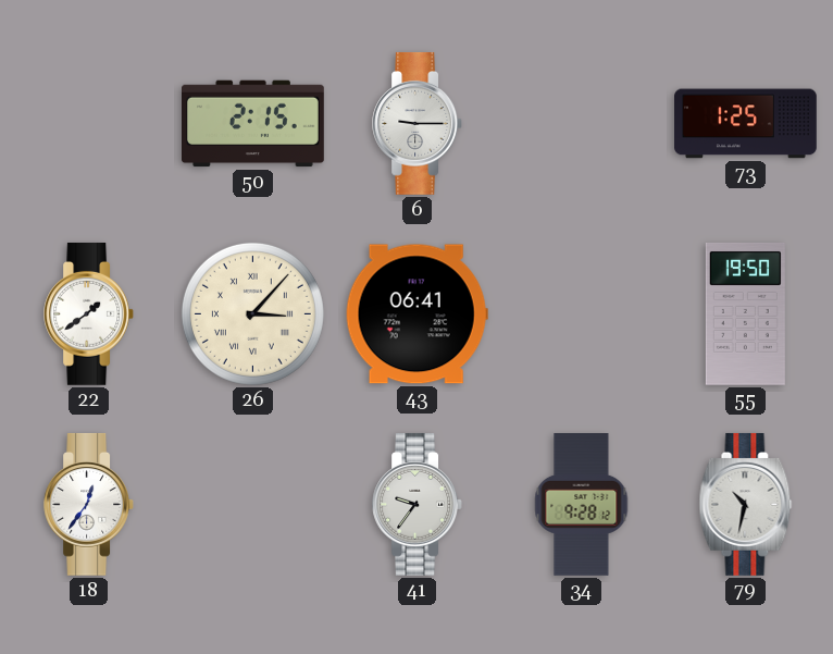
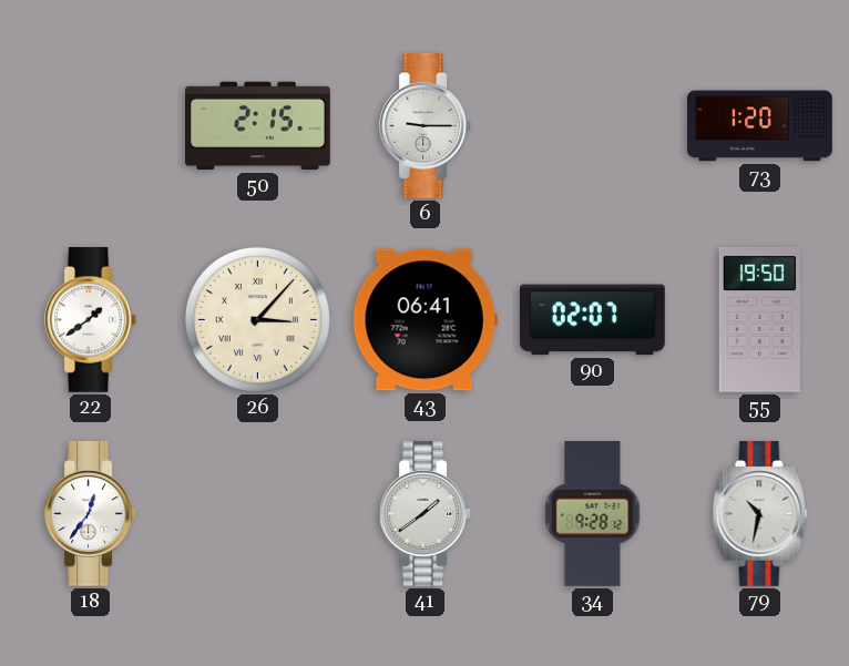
73: 1:25 -> 1:20 (760, 126)
90: none -> 02:07 (592, 320)
41: 9:36 -> 1:39 (424, 514)
